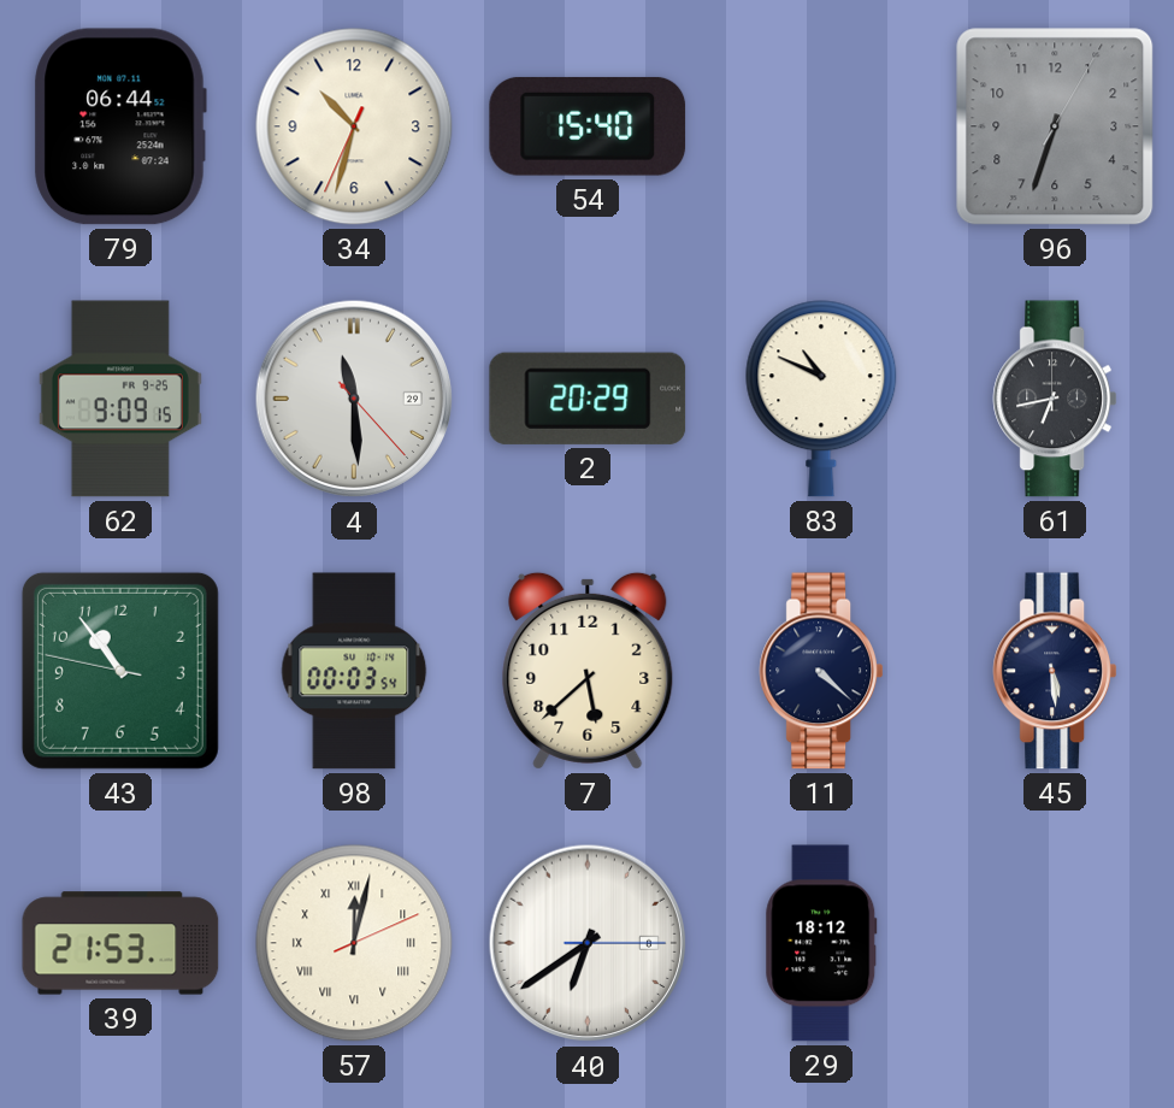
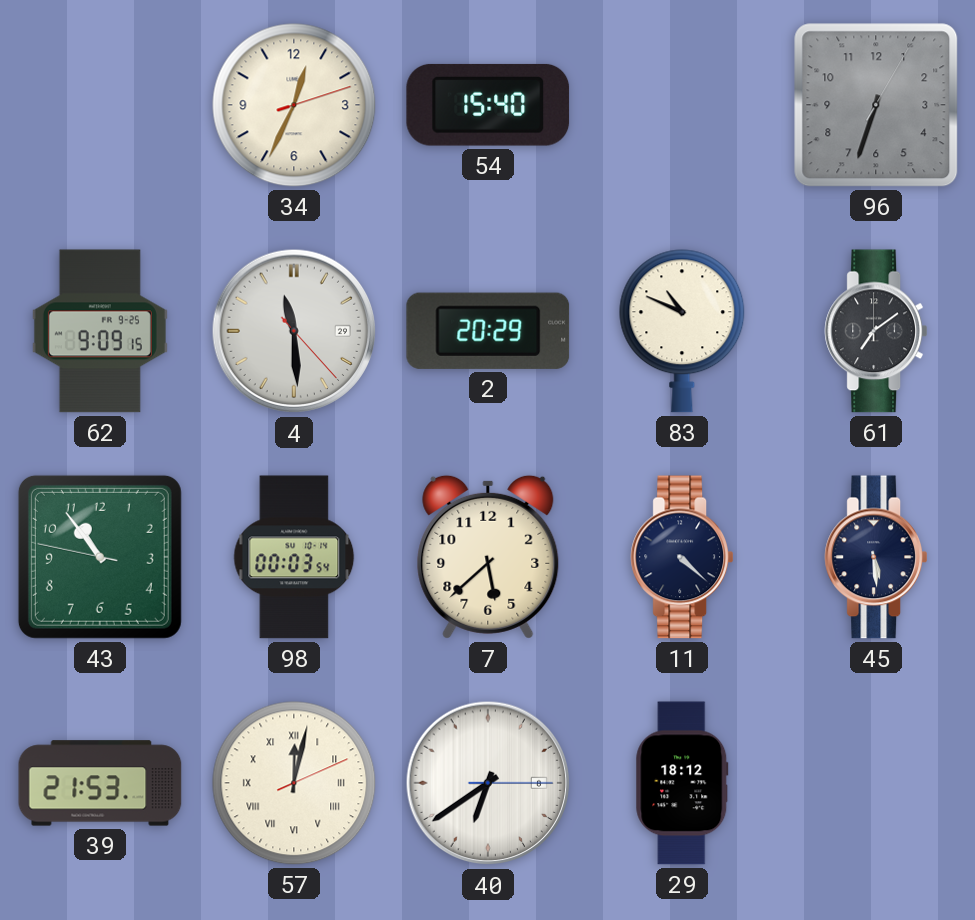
79: 06:44 -> none (120, 126)
34: 10:32 -> 12:34 (294, 105)
61: 6:43 -> 7:09 (875, 331)
